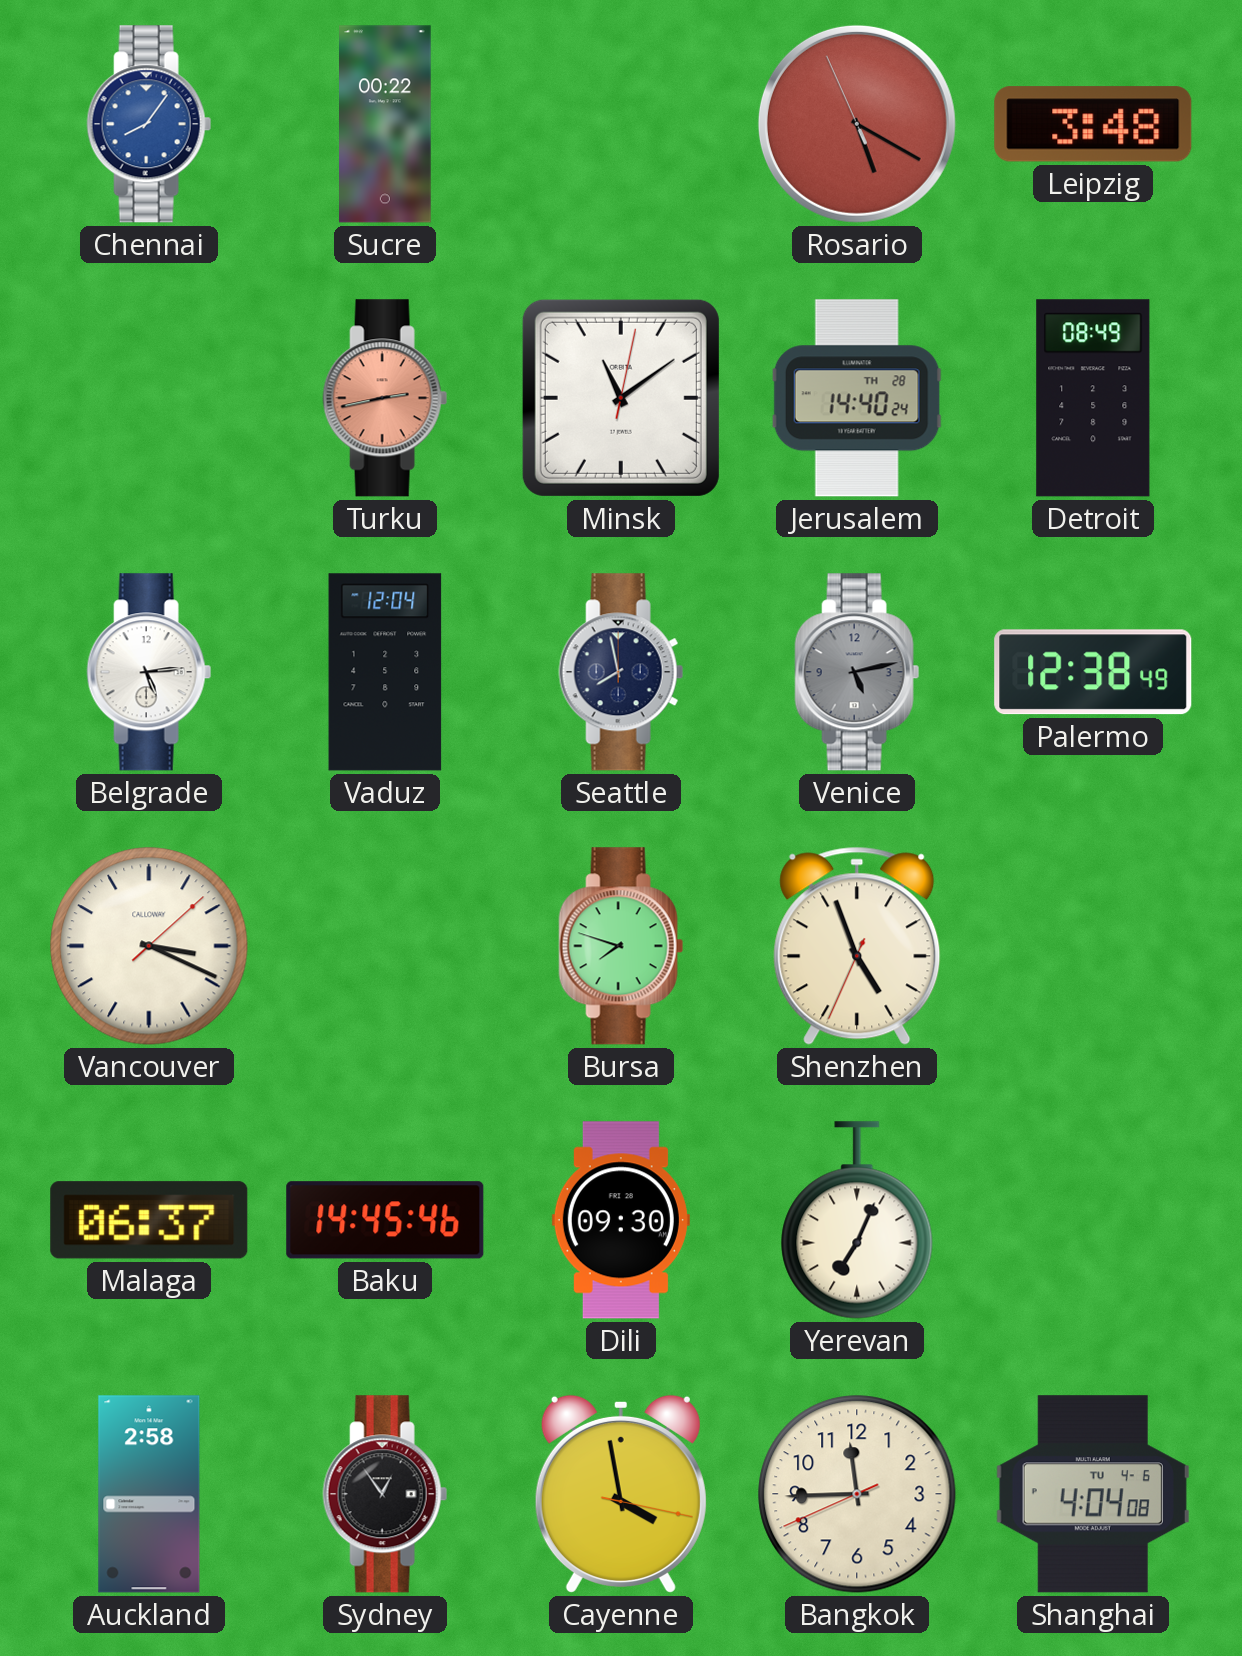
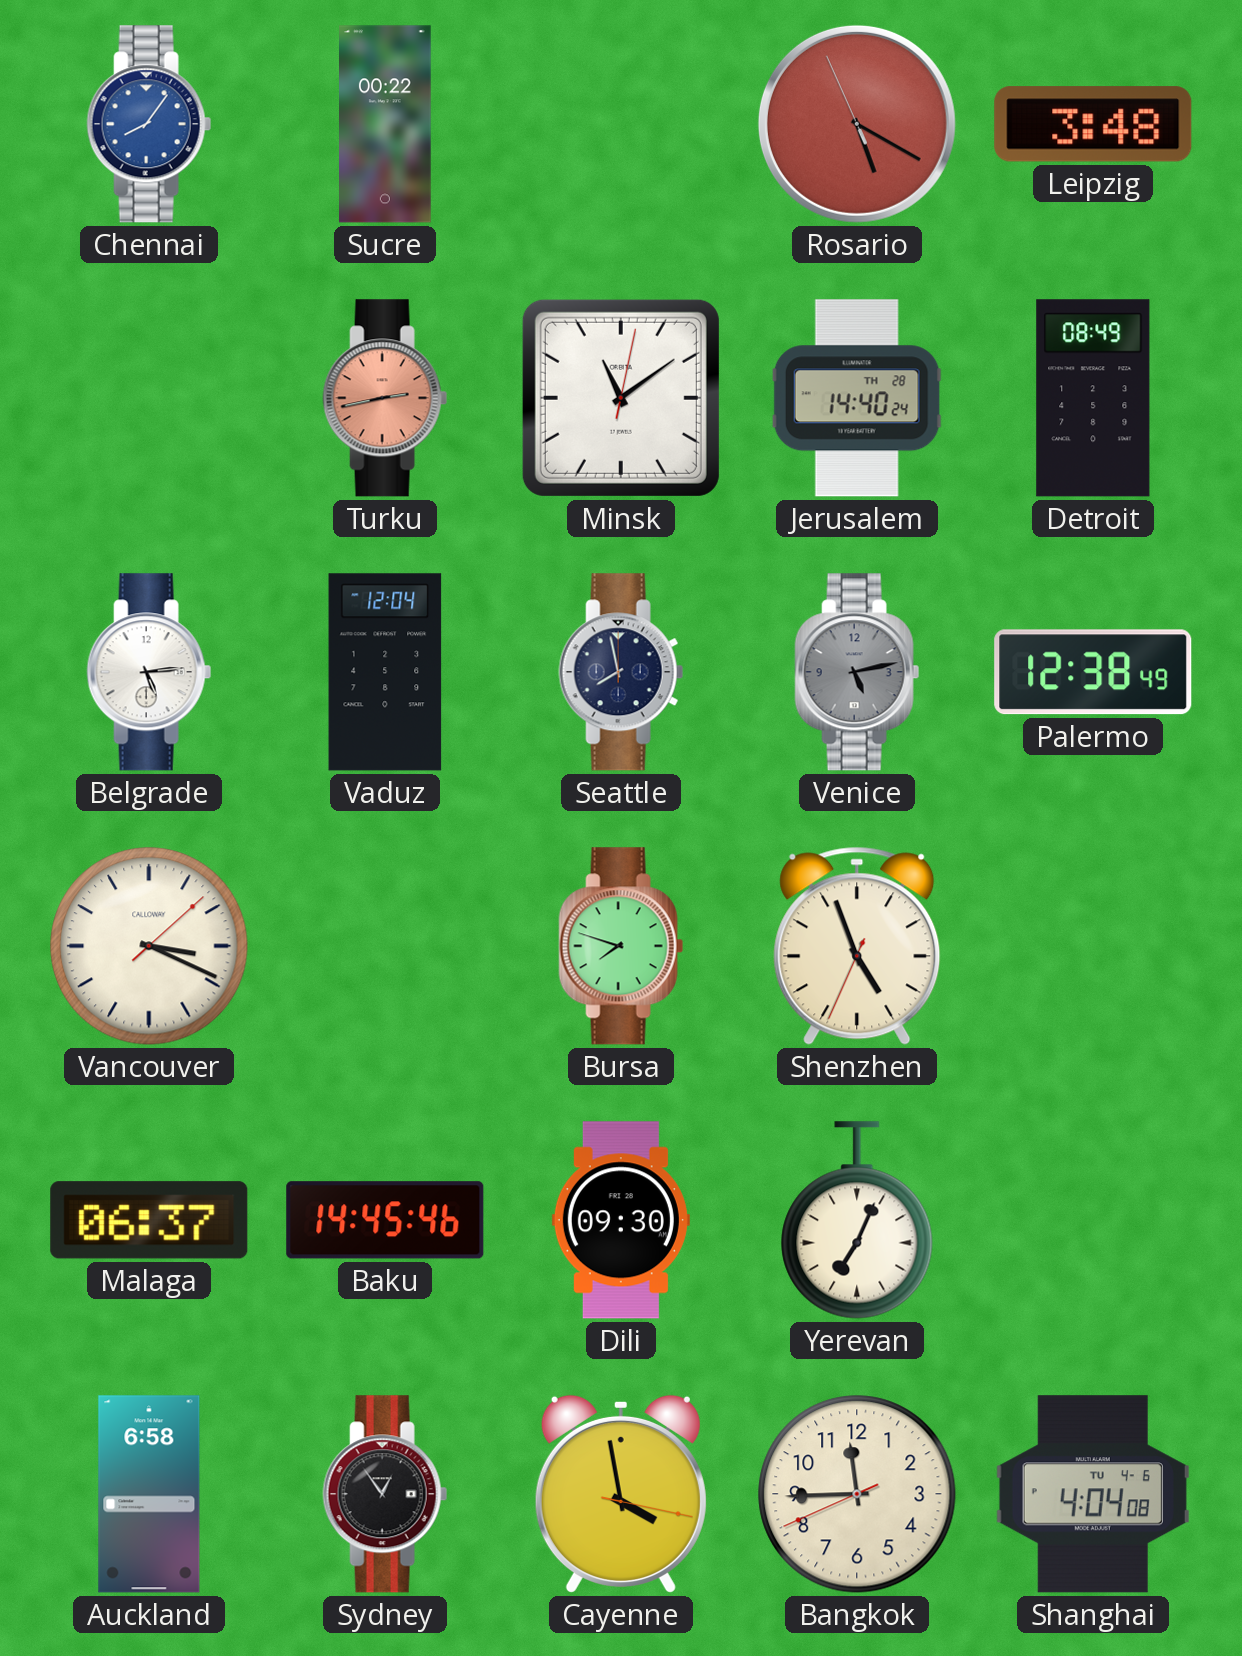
Auckland: 2:58 -> 6:58 (149, 1494)
